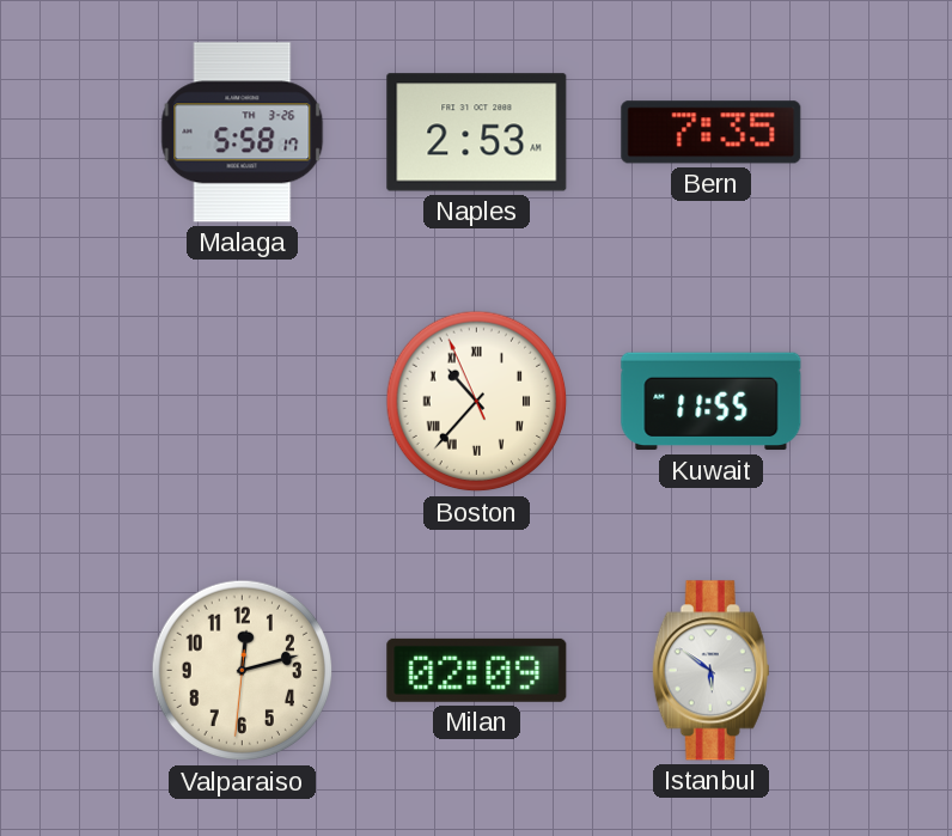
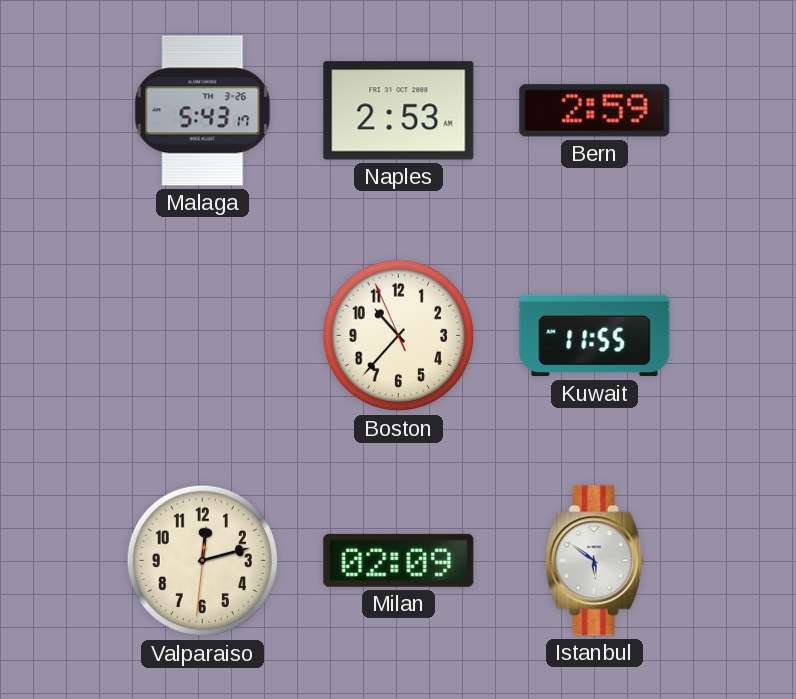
Malaga: 5:58 -> 5:43 (203, 111)
Bern: 7:35 -> 2:59 (595, 111)
Boston numerals: Roman -> Arabic (399, 336)
